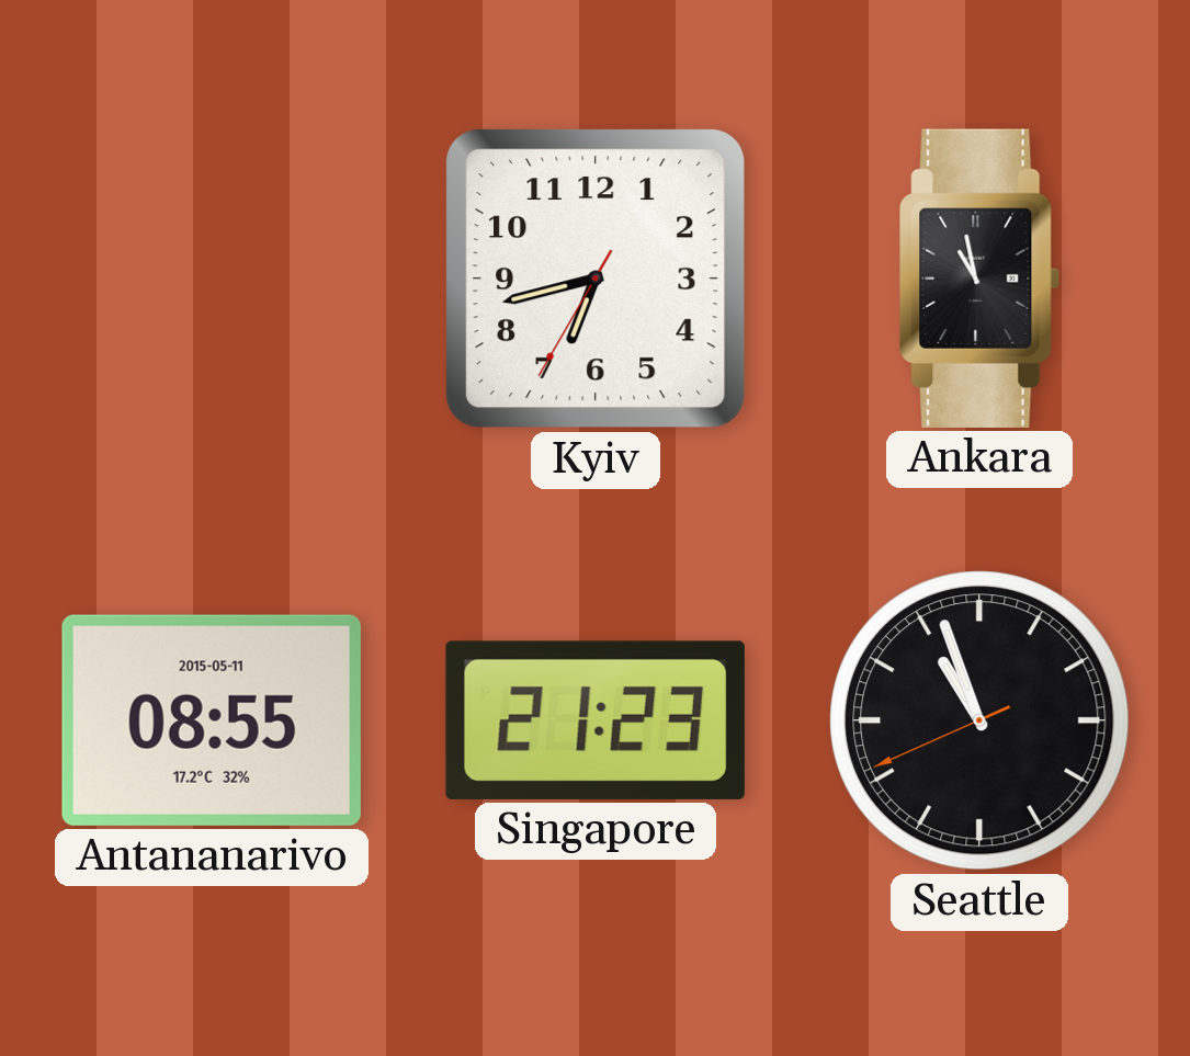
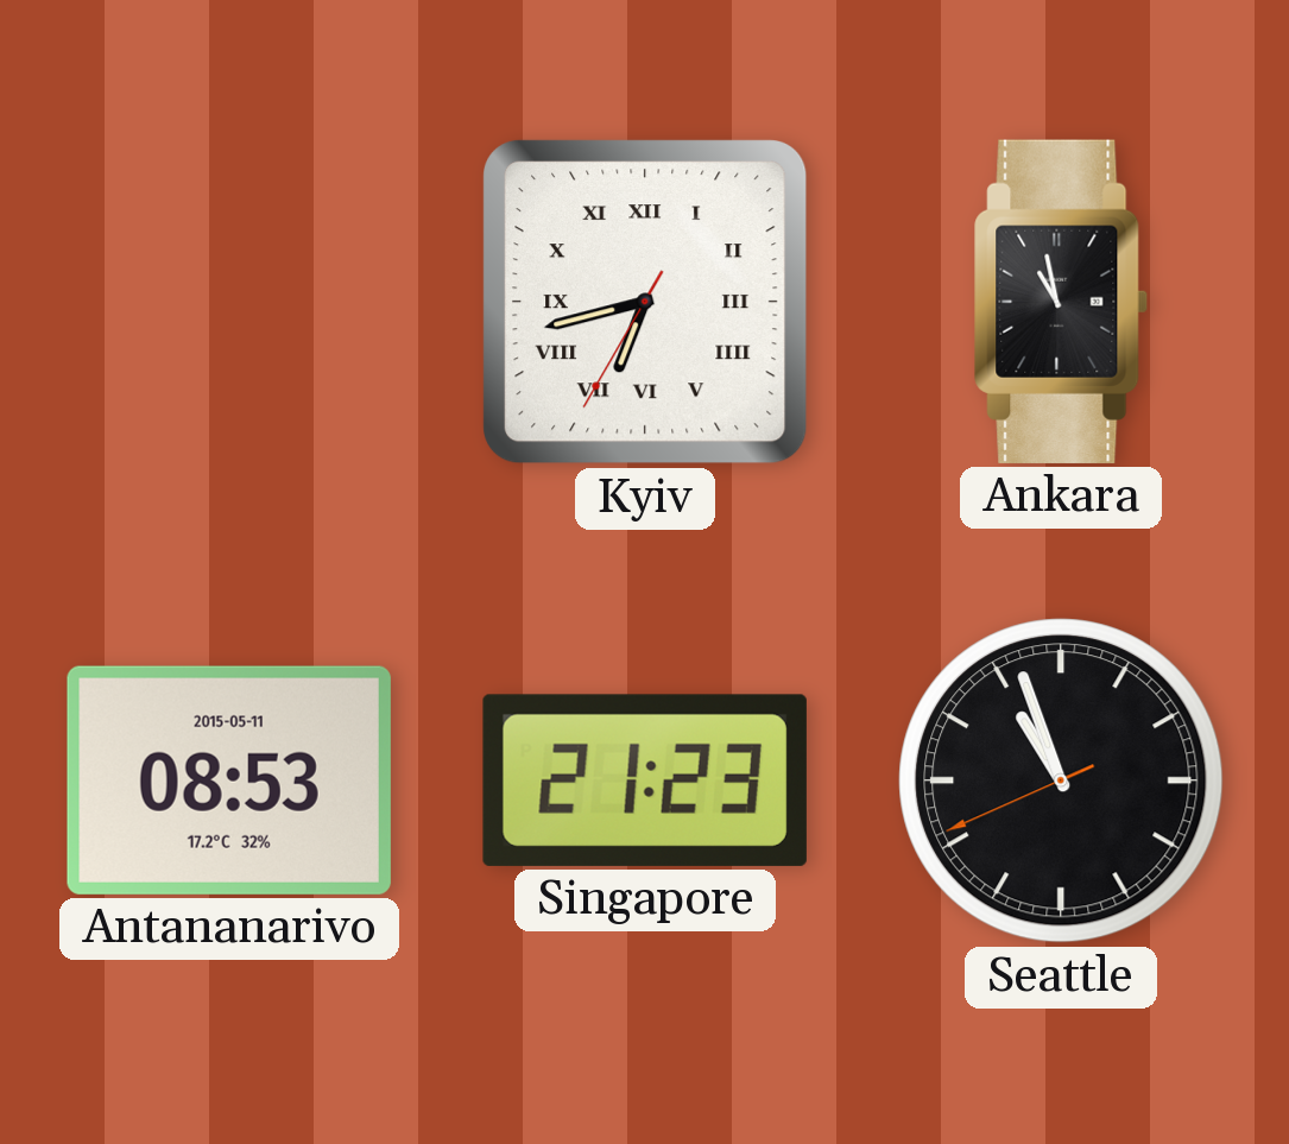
Kyiv numerals: Arabic -> Roman (645, 302)
Antananarivo: 08:55 -> 08:53 (229, 780)
